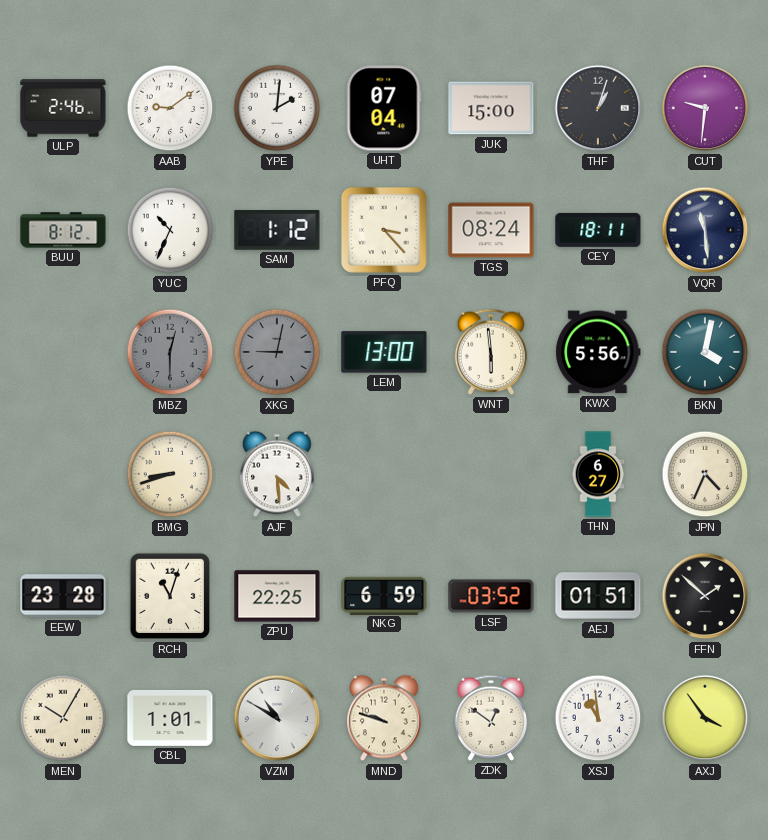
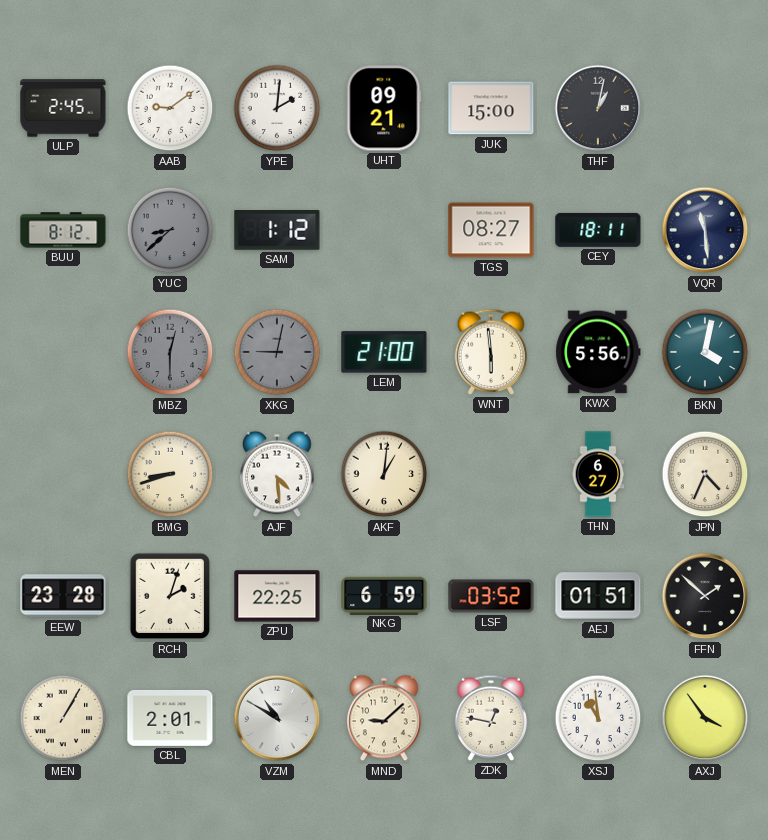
ULP: 2:46 -> 2:45 (63, 108)
UHT: 07:04 -> 09:21 (384, 108)
THF: 1:03 -> 1:02 (598, 108)
CUT: 9:31 -> none (705, 108)
YUC: 10:34 -> 8:38 (170, 230)
YUC dial: white -> grey (170, 230)
PFQ: 3:23 -> none (384, 230)
TGS: 08:24 -> 08:27 (491, 230)
LEM: 13:00 -> 21:00 (384, 352)
AKF: none -> 1:01 (384, 474)
RCH: 11:03 -> 2:03 (170, 596)
MEN: 10:05 -> 1:05 (63, 718)
CBL: 1:01 -> 2:01 (170, 718)
MND: 9:48 -> 9:08 (384, 718)
ZDK: 12:51 -> 12:47 (491, 718)
